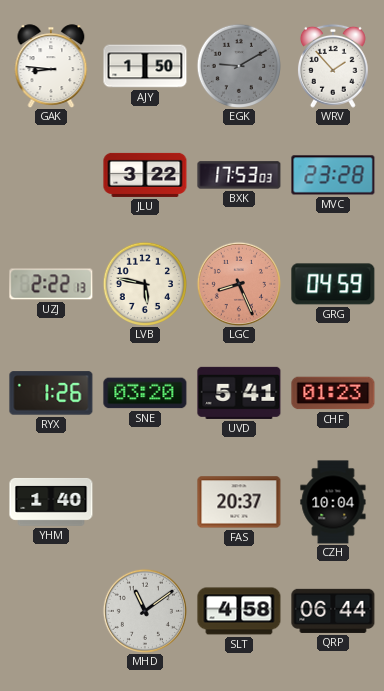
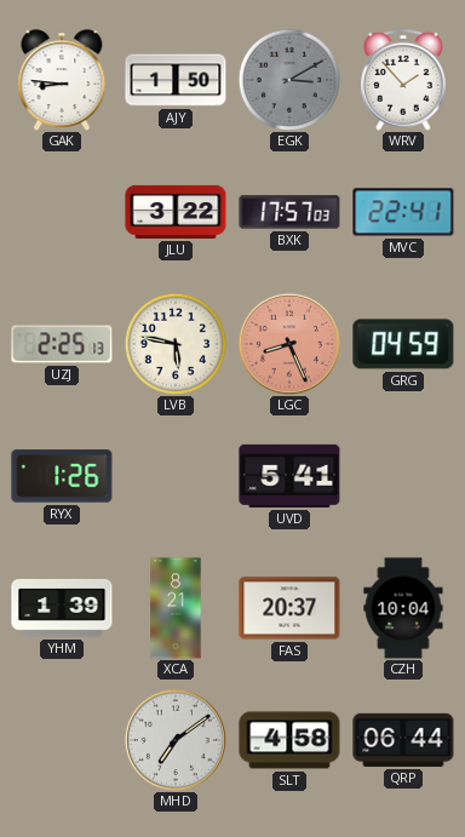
EGK: 9:10 -> 3:10 (288, 79)
BXK: 17:53 -> 17:57 (289, 212)
MVC: 23:28 -> 22:41 (403, 212)
UZJ: 2:22 -> 2:25 (62, 344)
SNE: 03:20 -> none (145, 393)
CHF: 01:23 -> none (333, 393)
YHM: 1:40 -> 1:39 (62, 608)
XCA: none -> 8:21 (176, 608)
MHD: 11:09 -> 7:09 (176, 740)
